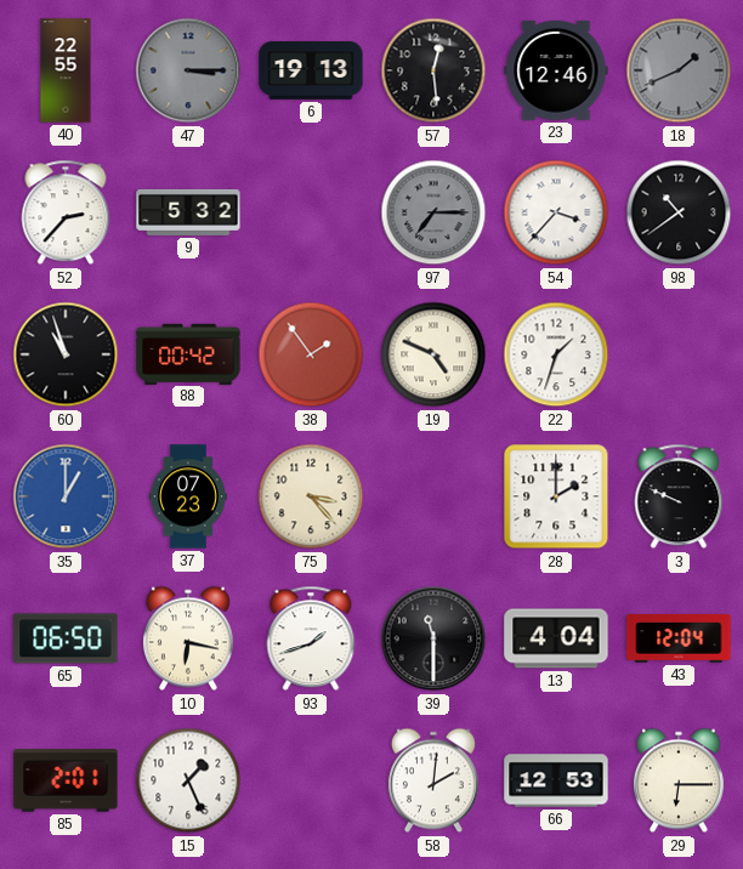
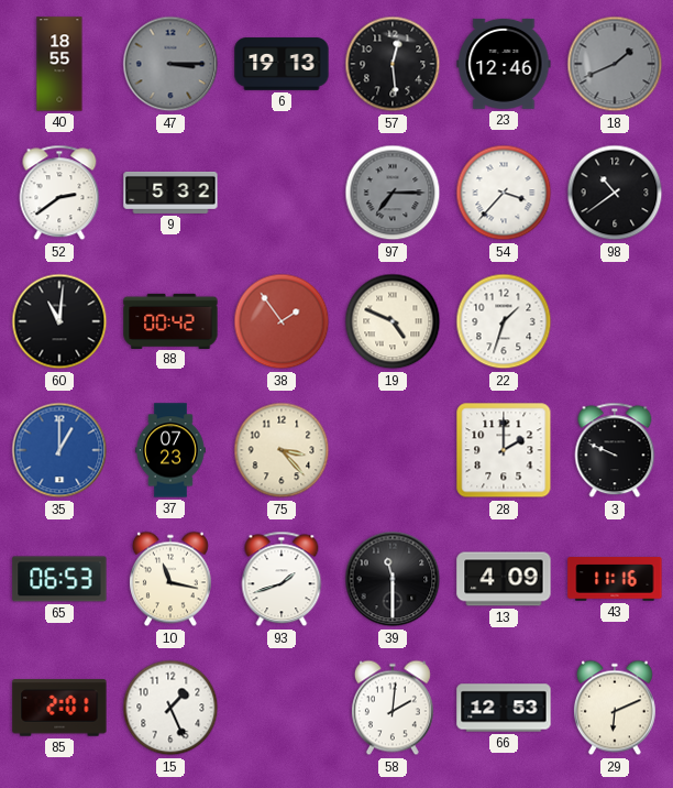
40: 22:55 -> 18:55 (59, 64)
52: 2:37 -> 2:39 (59, 193)
60: 10:57 -> 11:01 (59, 321)
65: 06:50 -> 06:53 (59, 579)
10: 6:17 -> 11:17 (170, 579)
13: 4:04 -> 4:09 (504, 579)
43: 12:04 -> 11:16 (615, 579)
29: 6:15 -> 6:11 (615, 708)
